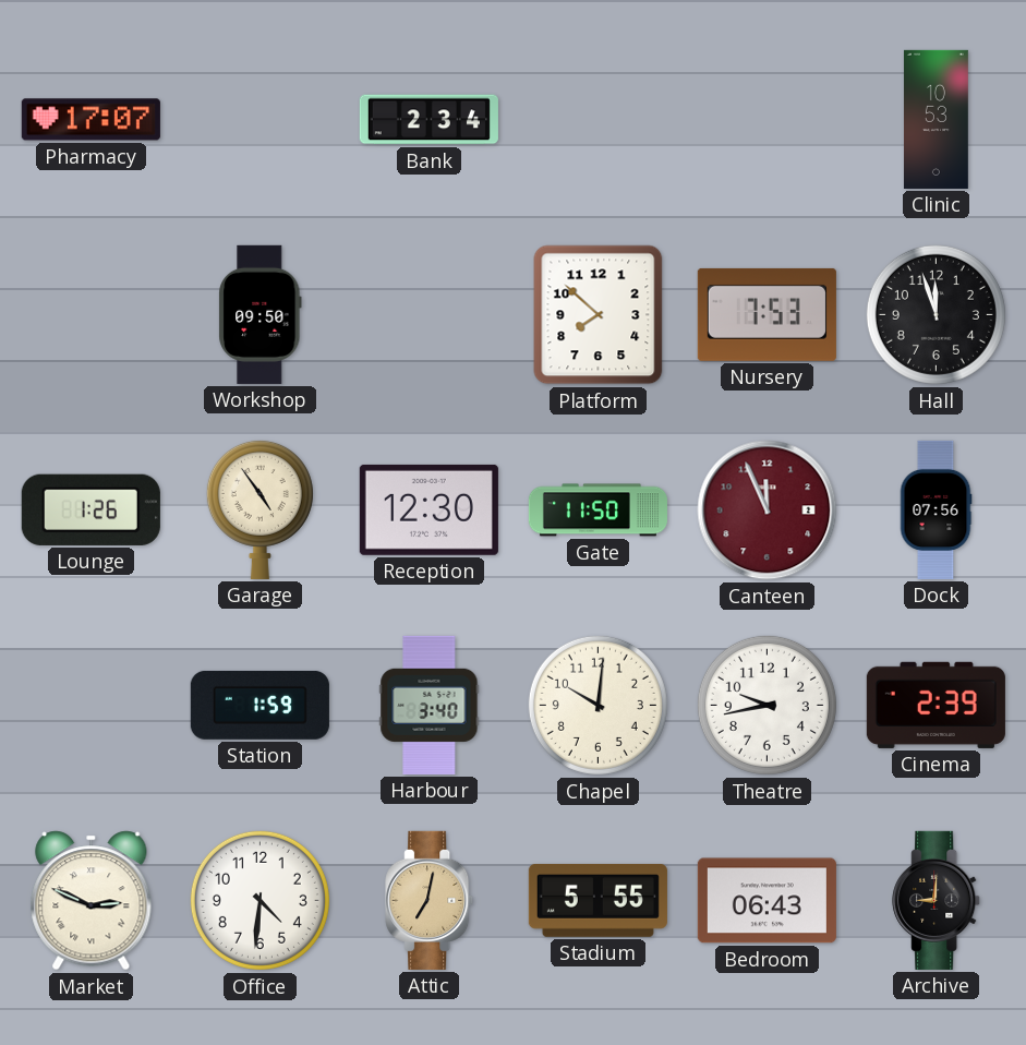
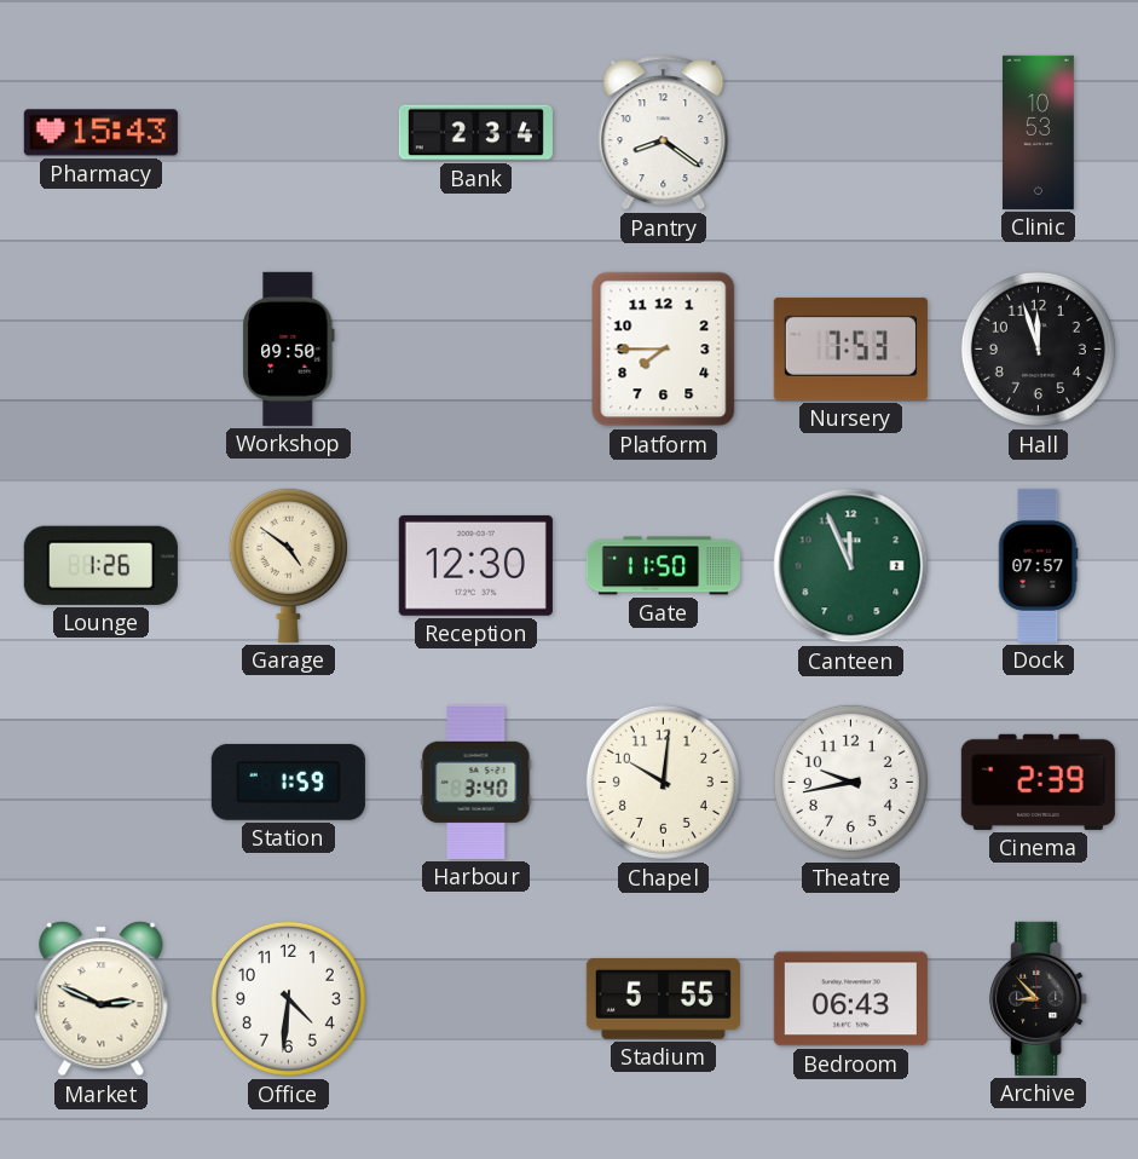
Pharmacy: 17:07 -> 15:43 (100, 133)
Pantry: none -> 8:21 (664, 133)
Platform: 7:52 -> 7:45 (664, 350)
Garage: 4:54 -> 4:51 (288, 565)
Canteen dial: burgundy -> green (851, 566)
Dock: 07:56 -> 07:57 (1038, 565)
Attic: 7:02 -> none (430, 900)
Archive: 9:01 -> 8:53 (1039, 998)
